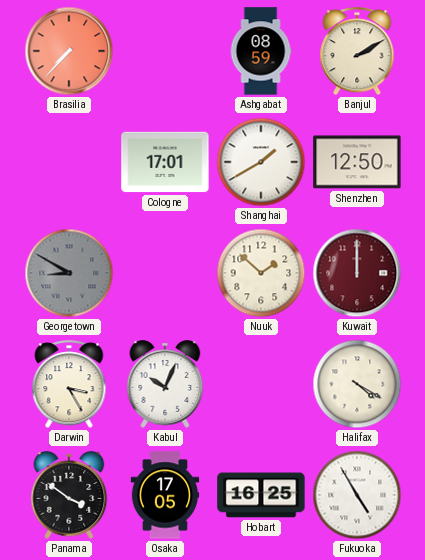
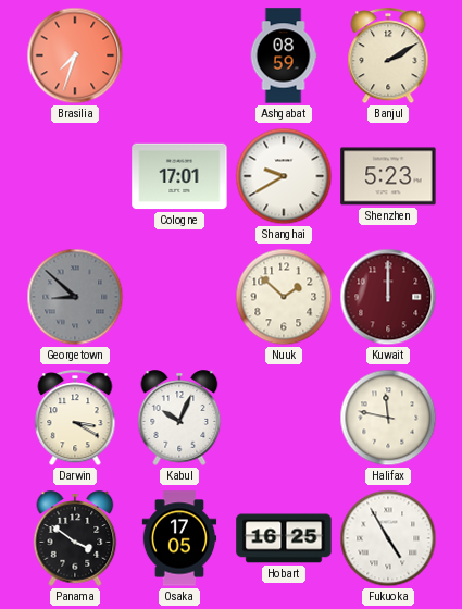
Brasilia: 7:37 -> 7:33 (75, 55)
Shanghai: 1:40 -> 9:40 (284, 176)
Shenzhen: 12:50 -> 5:23 (388, 176)
Georgetown: 8:50 -> 8:52 (75, 297)
Darwin: 3:25 -> 3:20 (75, 419)
Halifax: 4:20 -> 11:47 (388, 418)
